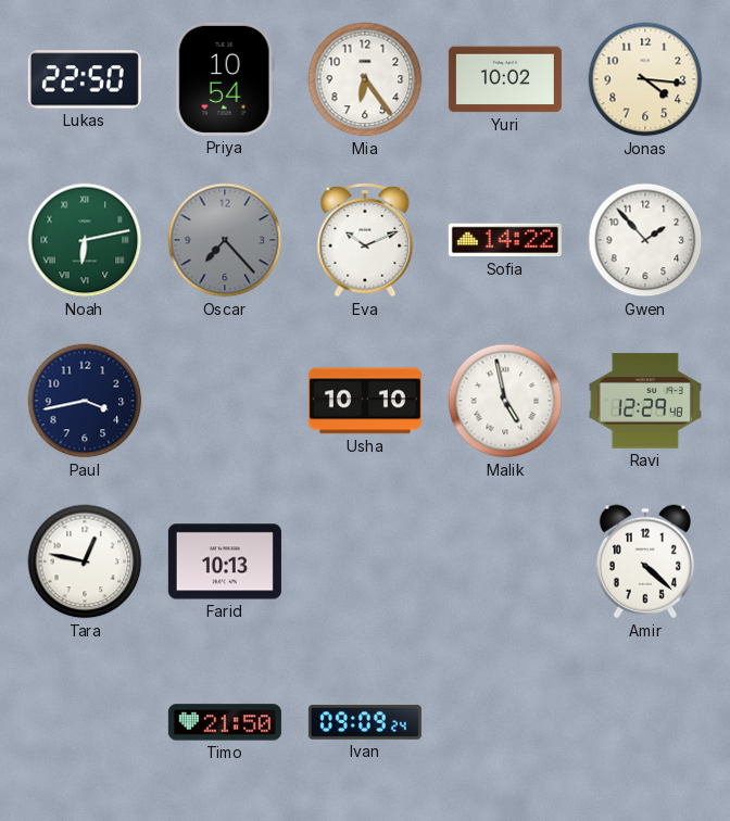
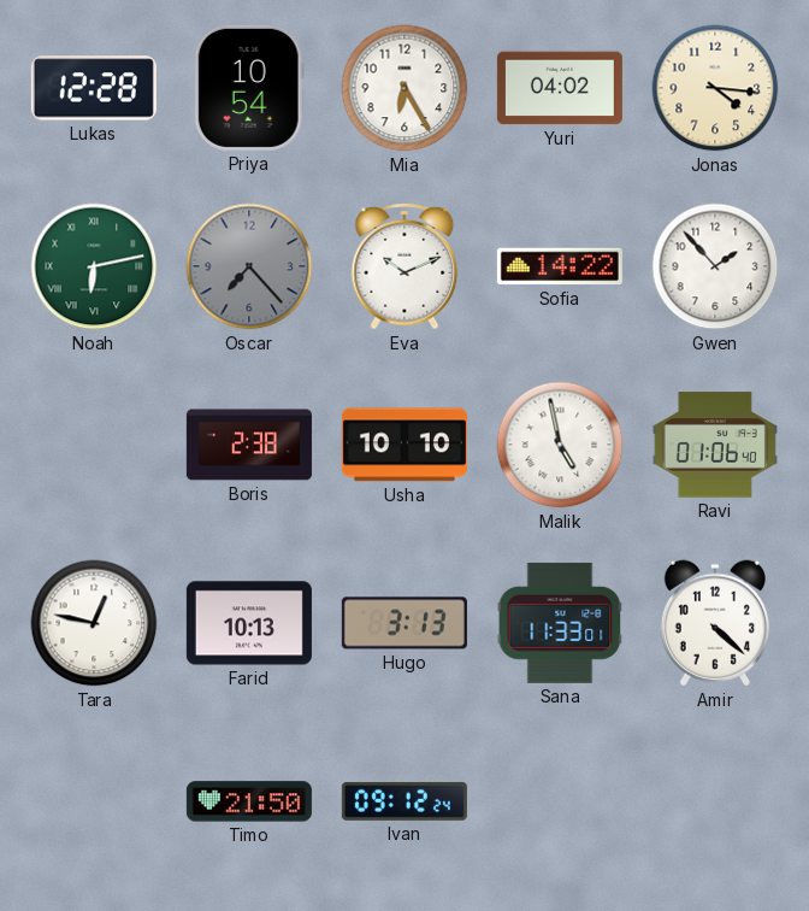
Lukas: 22:50 -> 12:28 (94, 88)
Mia: 6:24 -> 6:25 (404, 88)
Yuri: 10:02 -> 04:02 (560, 88)
Paul: 3:43 -> none (85, 401)
Boris: none -> 2:38 (249, 445)
Ravi: 12:29 -> 01:06 (715, 445)
Hugo: none -> 3:13 (404, 623)
Sana: none -> 11:33 (560, 623)
Ivan: 09:09 -> 09:12 (404, 801)
